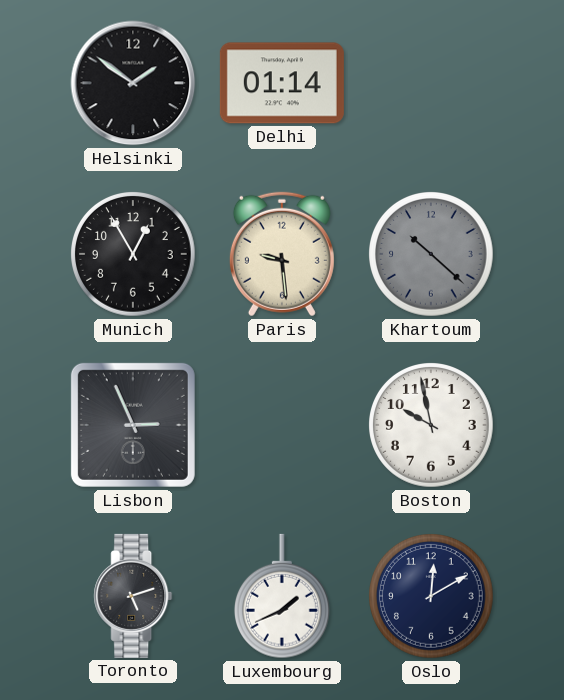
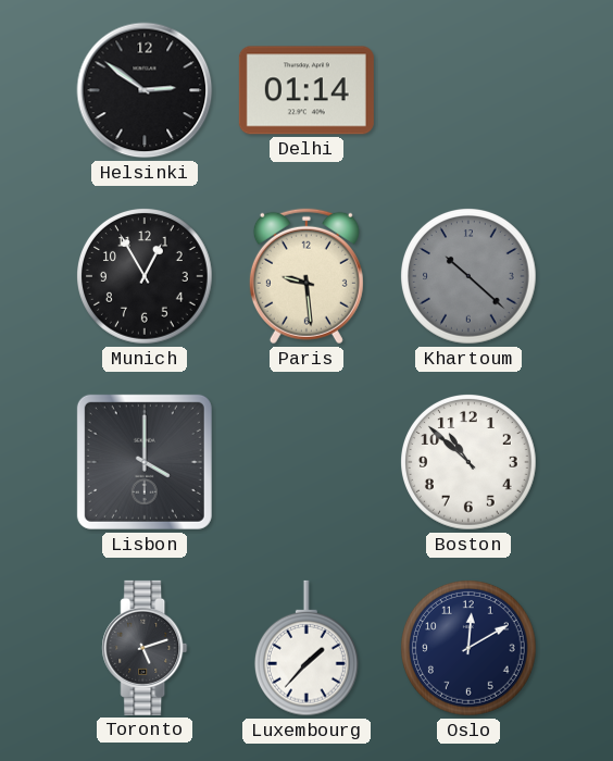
Helsinki: 1:51 -> 2:51 (145, 90)
Lisbon: 2:56 -> 4:00 (145, 462)
Boston: 9:58 -> 10:52 (470, 463)
Luxembourg: 1:41 -> 1:37 (306, 648)
